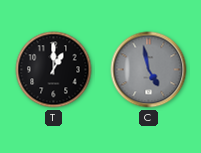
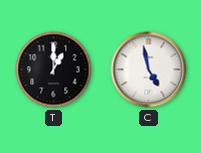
C dial: grey -> white (149, 70)
